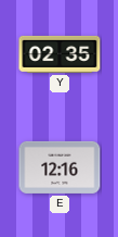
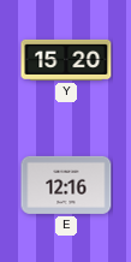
Y: 02:35 -> 15:20 (66, 60)
